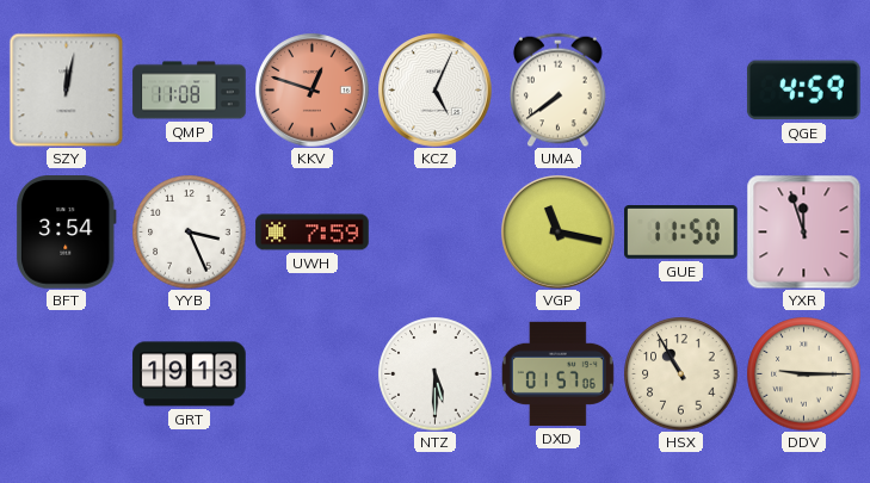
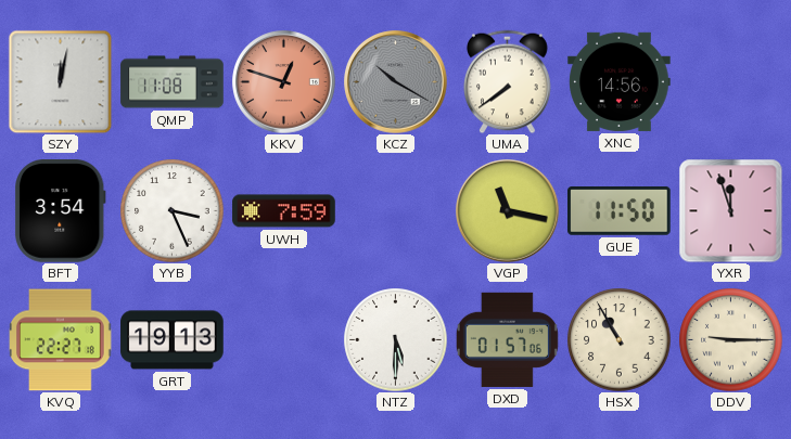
KCZ: 5:04 -> 10:20 (396, 82)
KCZ dial: white -> grey (396, 82)
XNC: none -> 14:56 (620, 81)
QGE: 4:59 -> none (803, 91)
KVQ: none -> 22:27 (61, 340)
